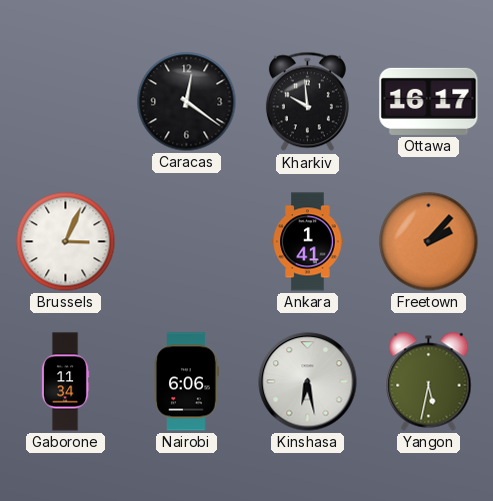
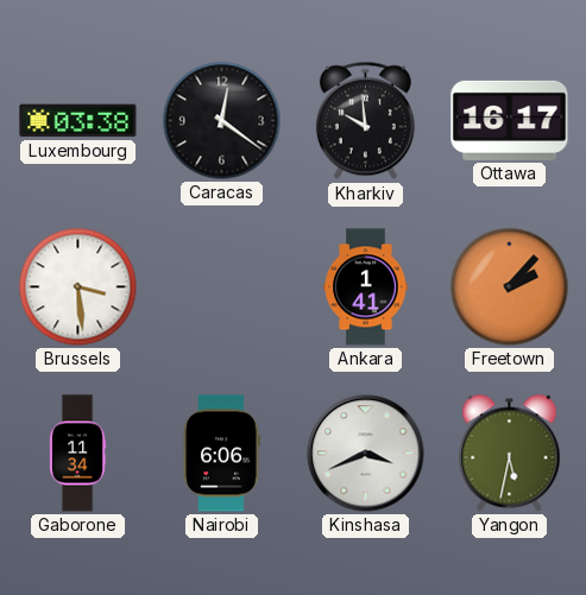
Luxembourg: none -> 03:38 (78, 121)
Brussels: 3:04 -> 3:29 (78, 287)
Kinshasa: 6:28 -> 3:41 (366, 454)
